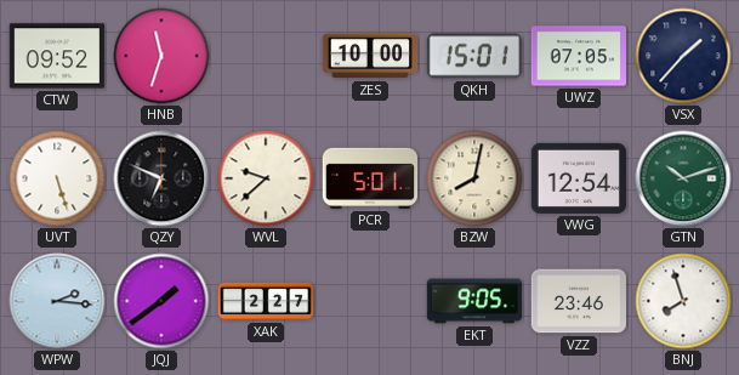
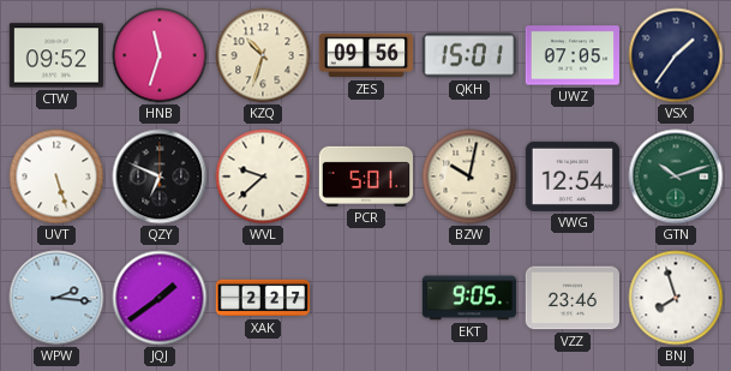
KZQ: none -> 10:33 (263, 55)
ZES: 10:00 -> 09:56 (365, 55)
VSX: 1:37 -> 1:36 (676, 55)
BZW: 8:02 -> 10:02 (469, 176)
